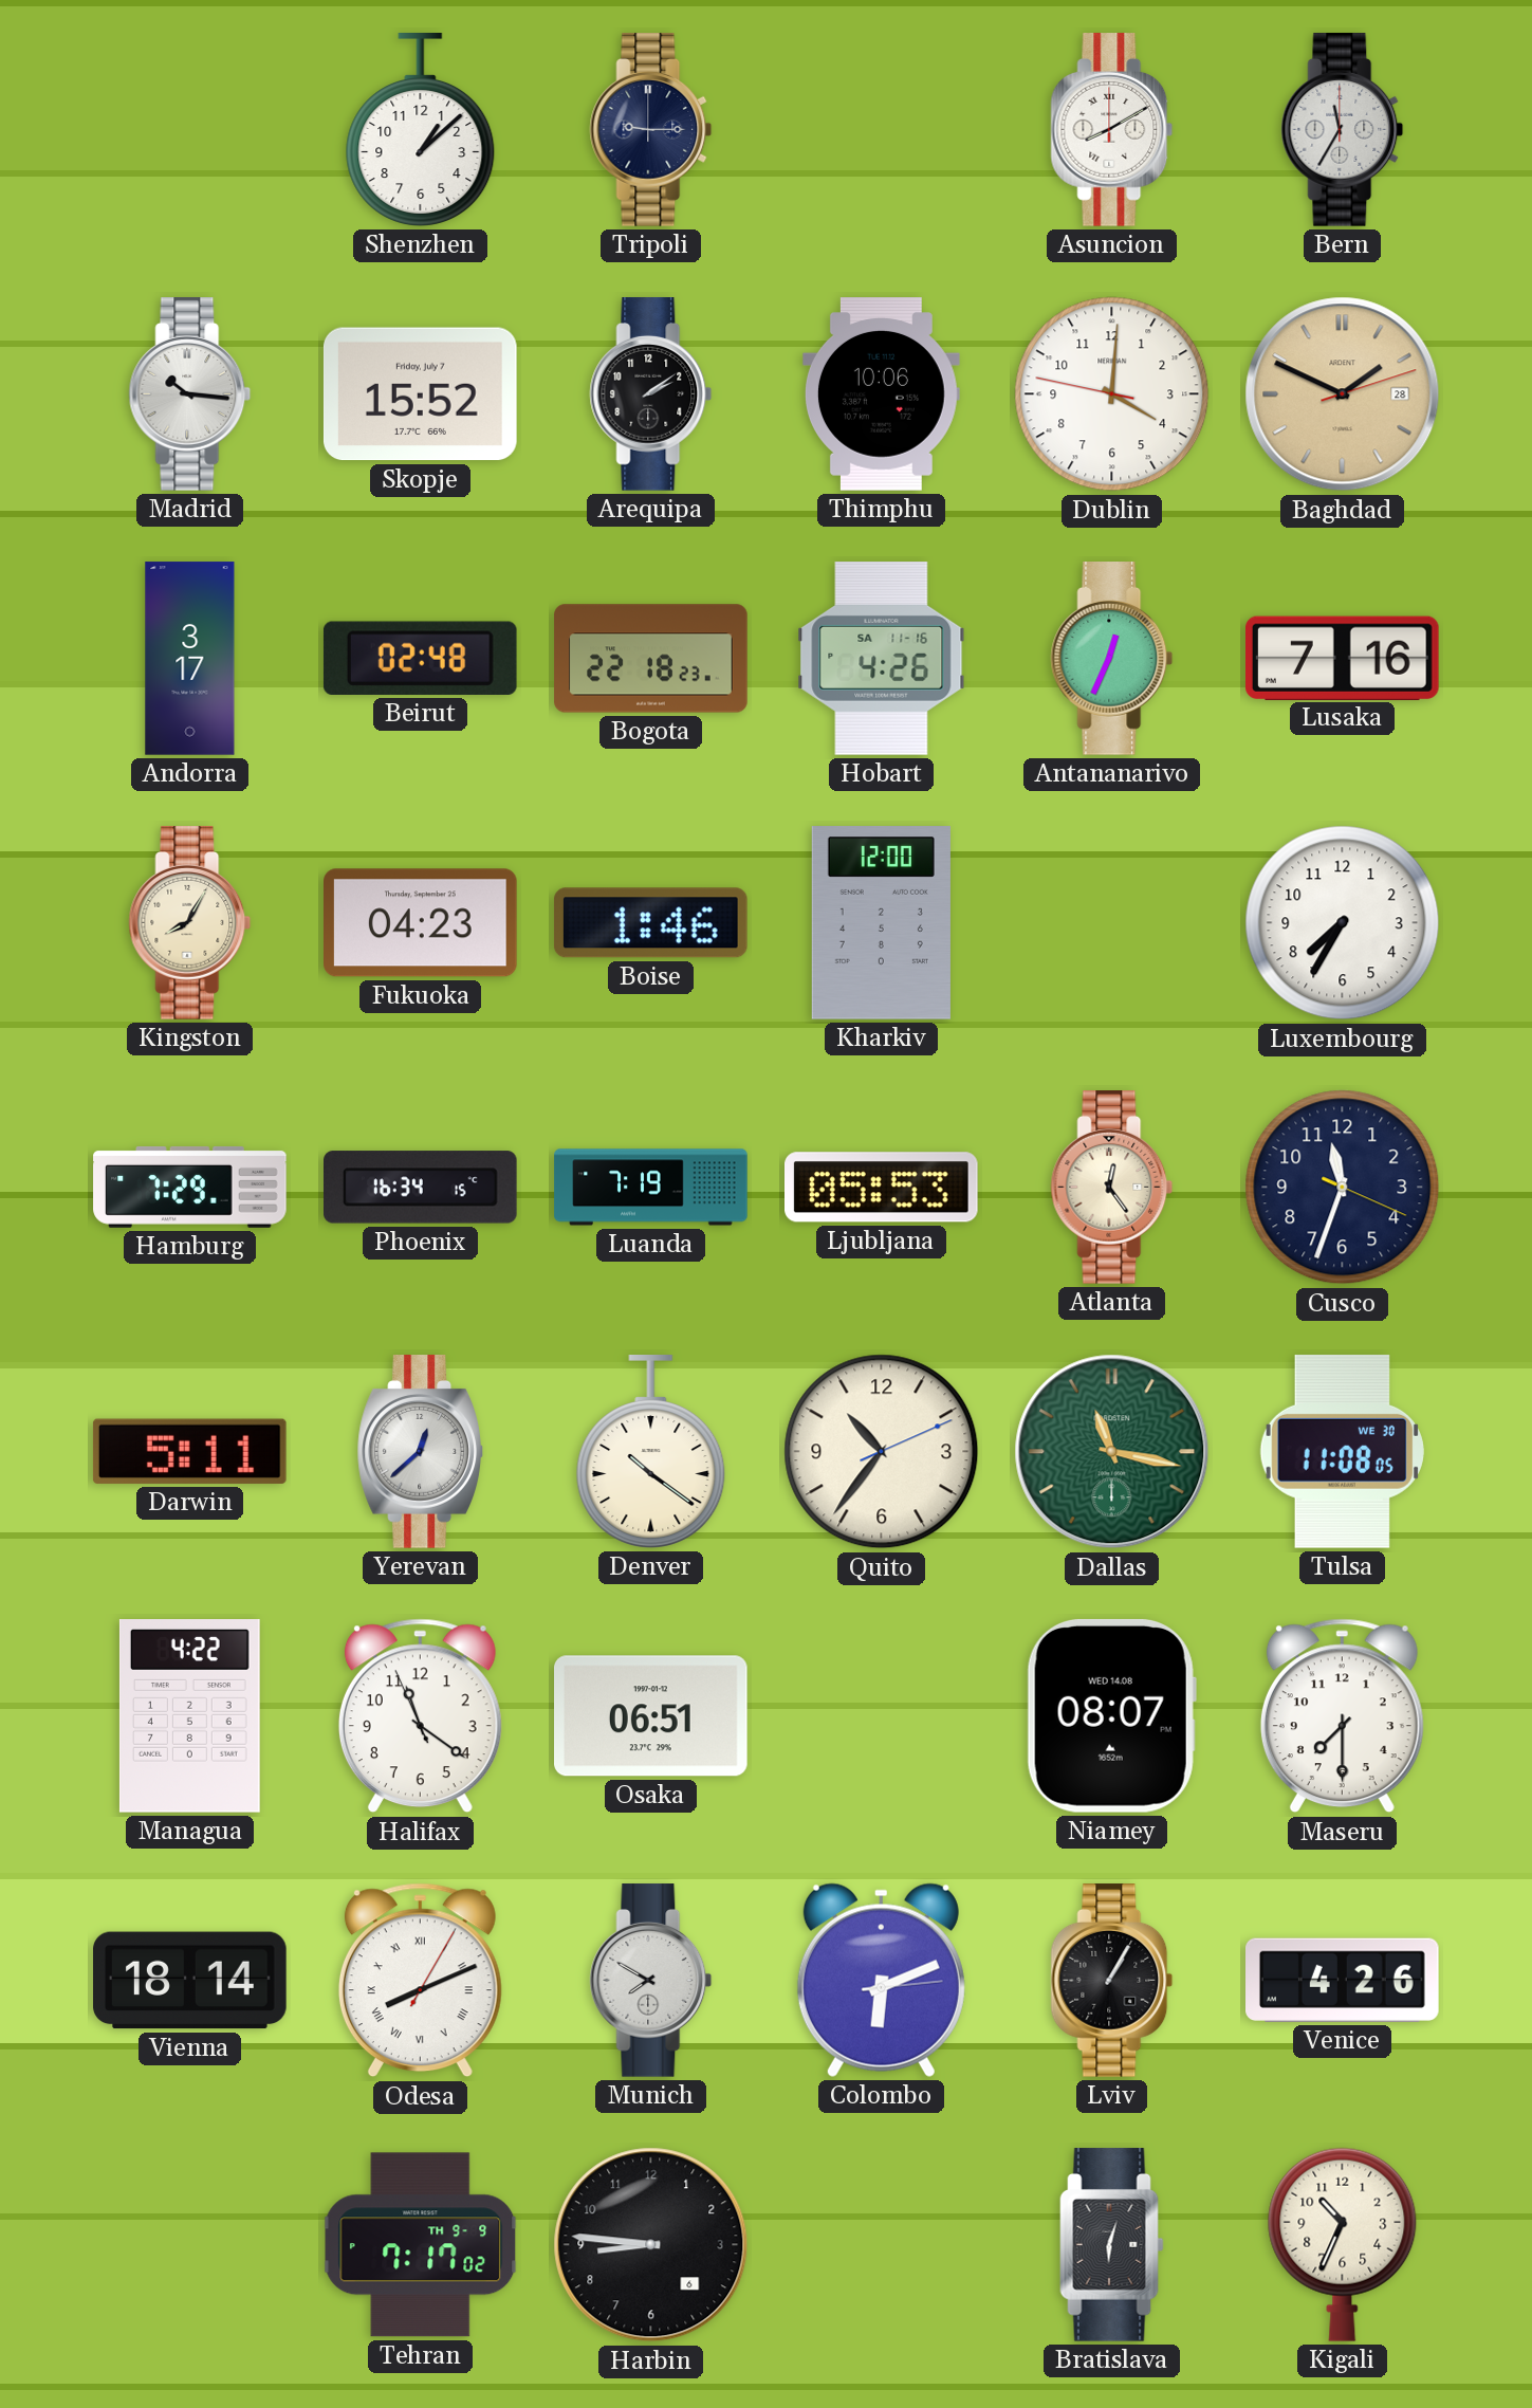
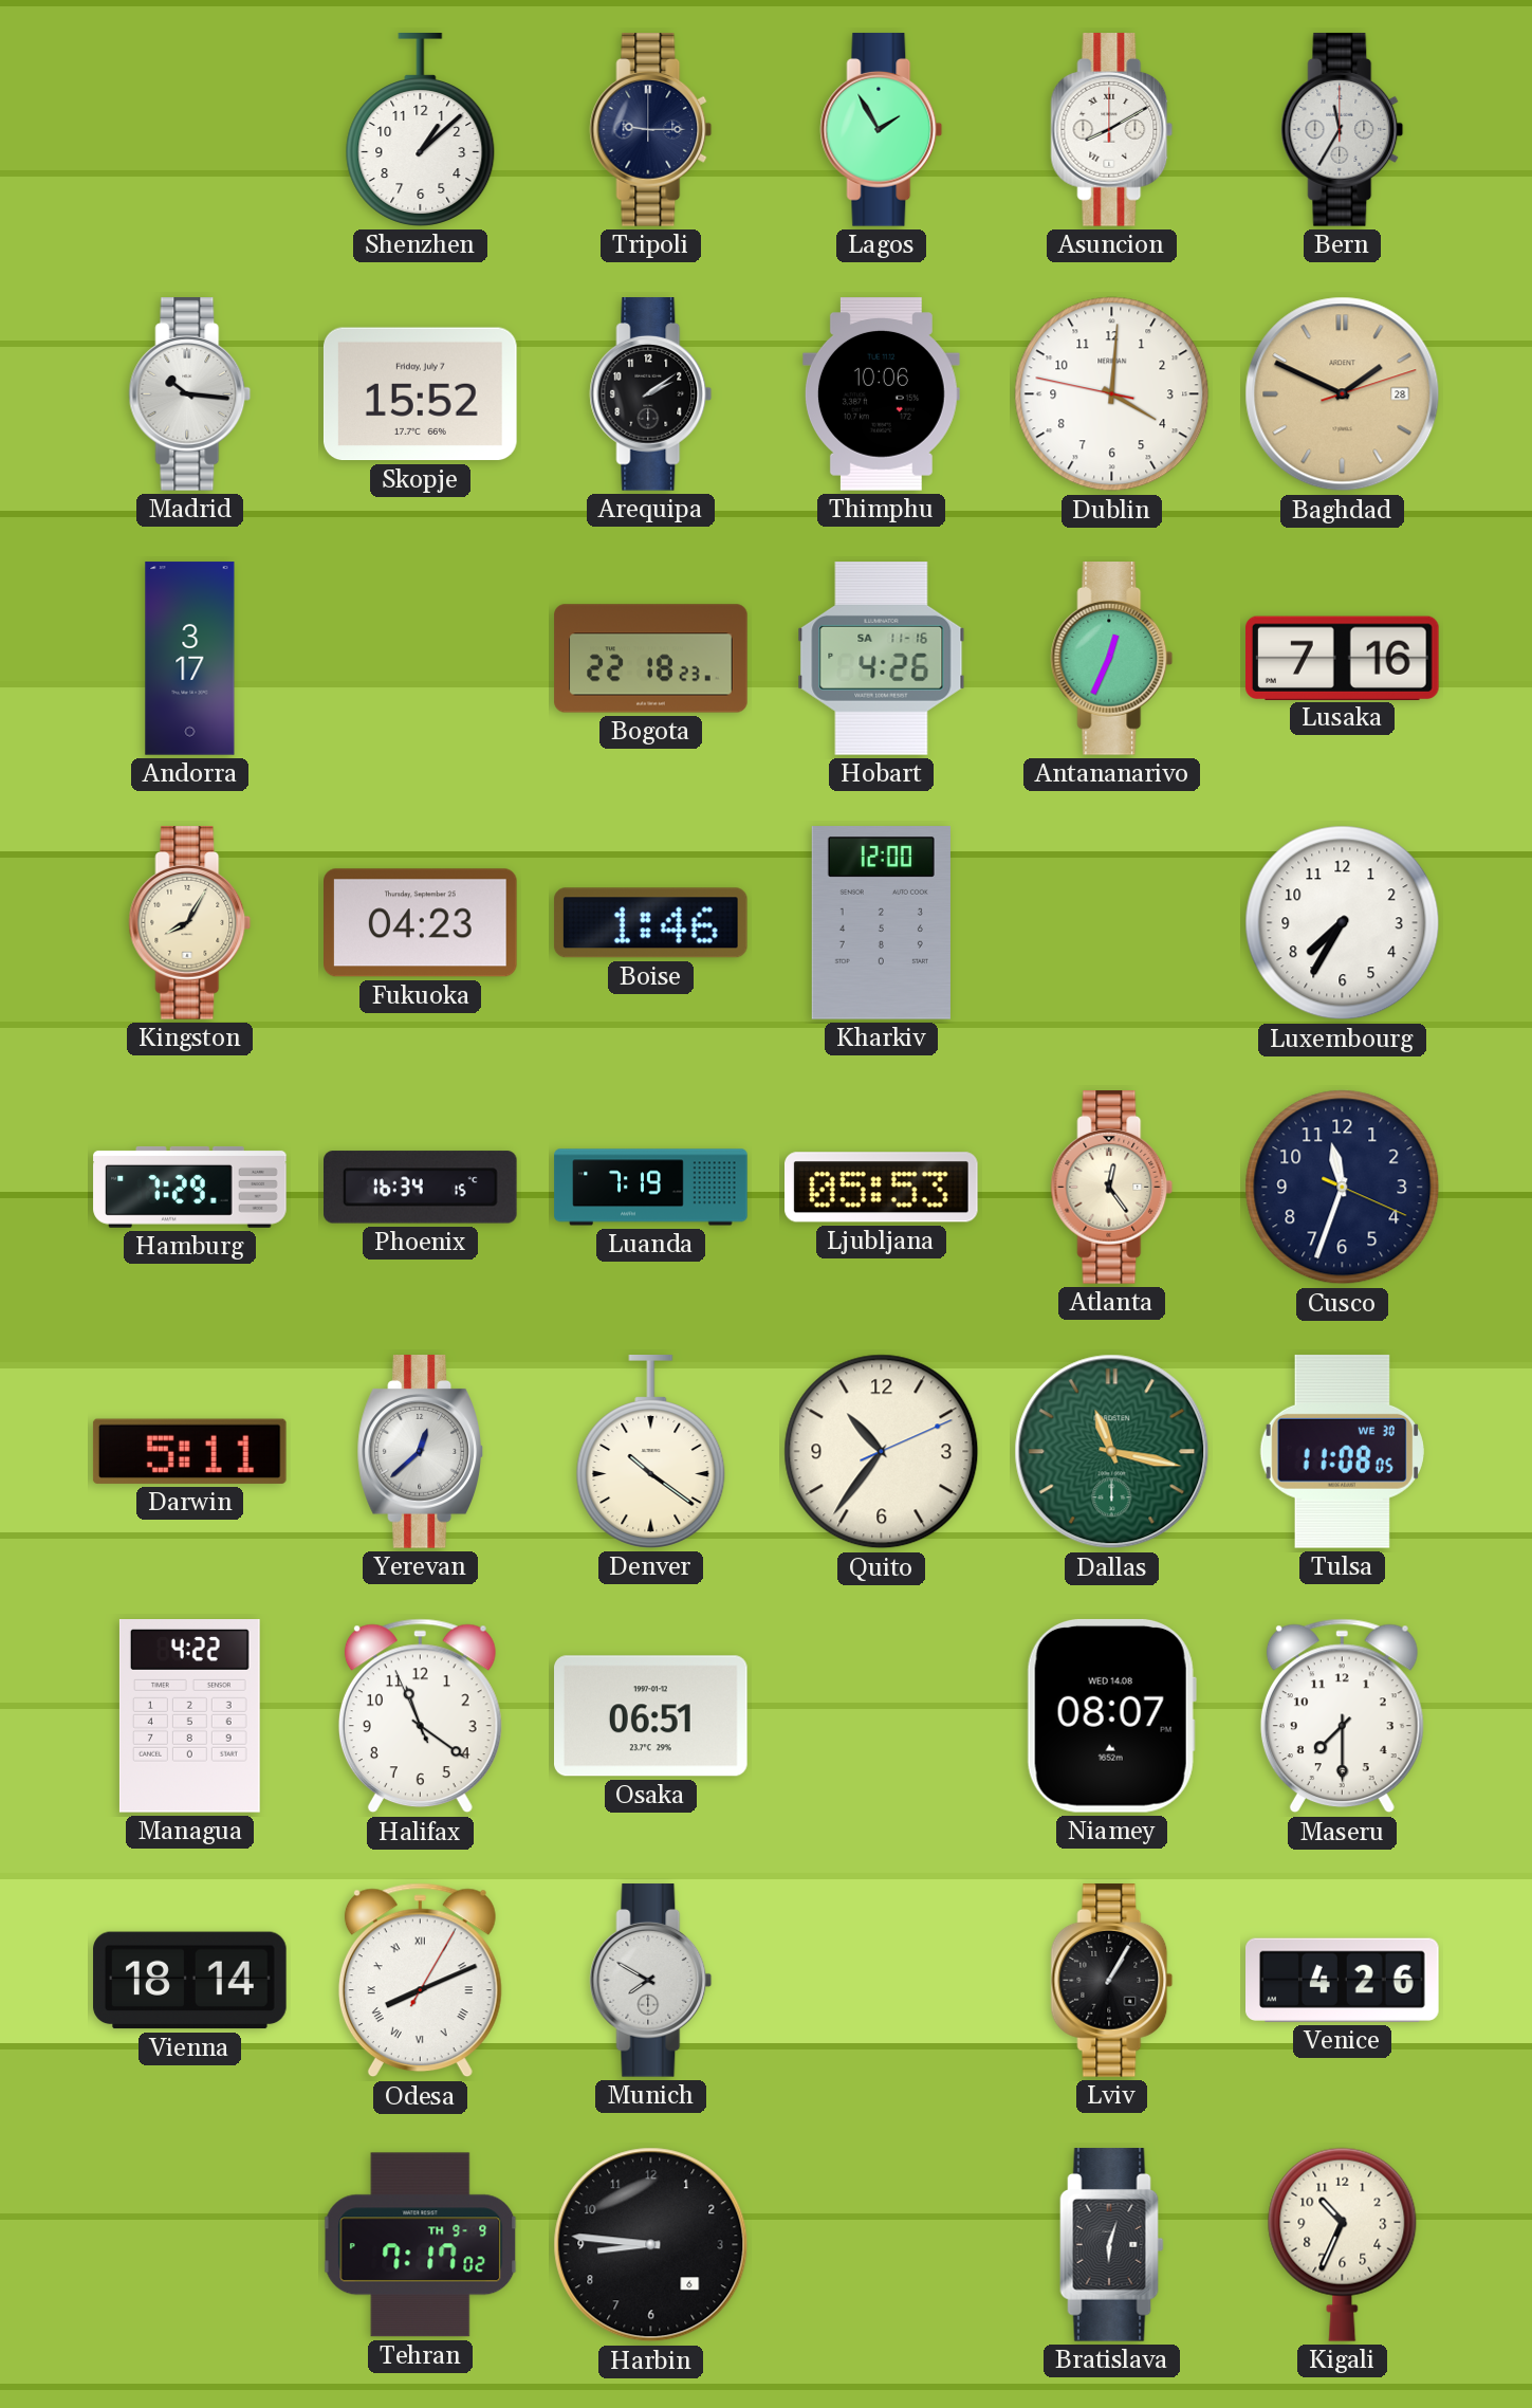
Lagos: none -> 1:55 (882, 130)
Beirut: 02:48 -> none (420, 658)
Colombo: 6:11 -> none (881, 1980)
